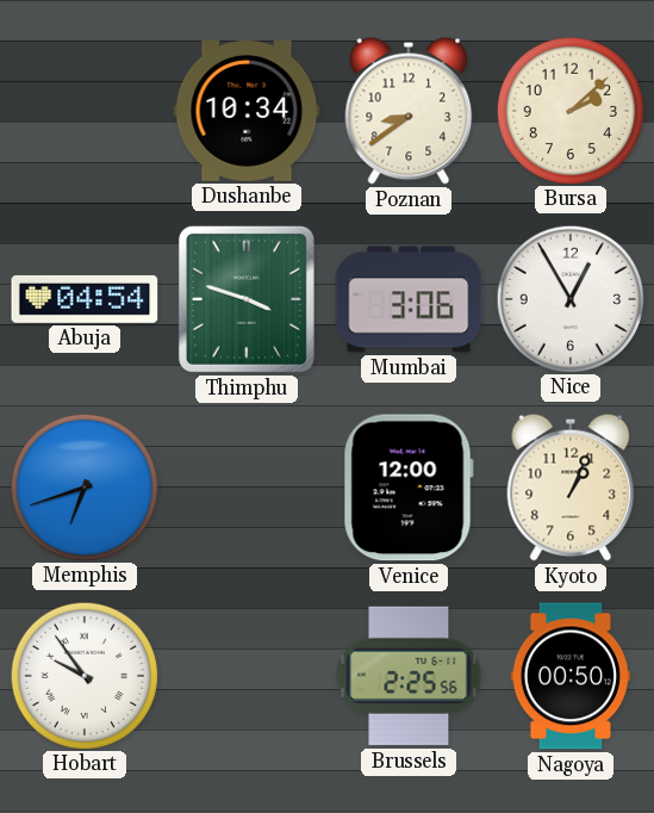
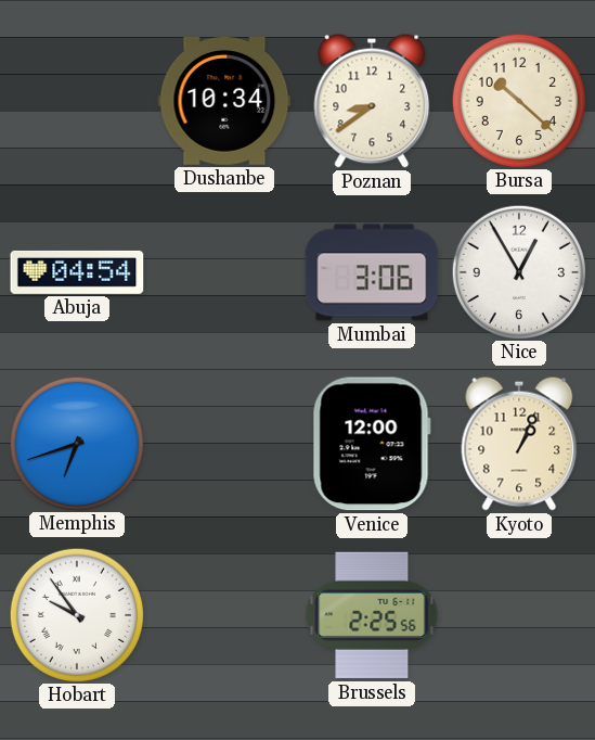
Bursa: 2:08 -> 10:22 (518, 100)
Thimphu: 3:48 -> none (247, 299)
Nagoya: 00:50 -> none (571, 676)
